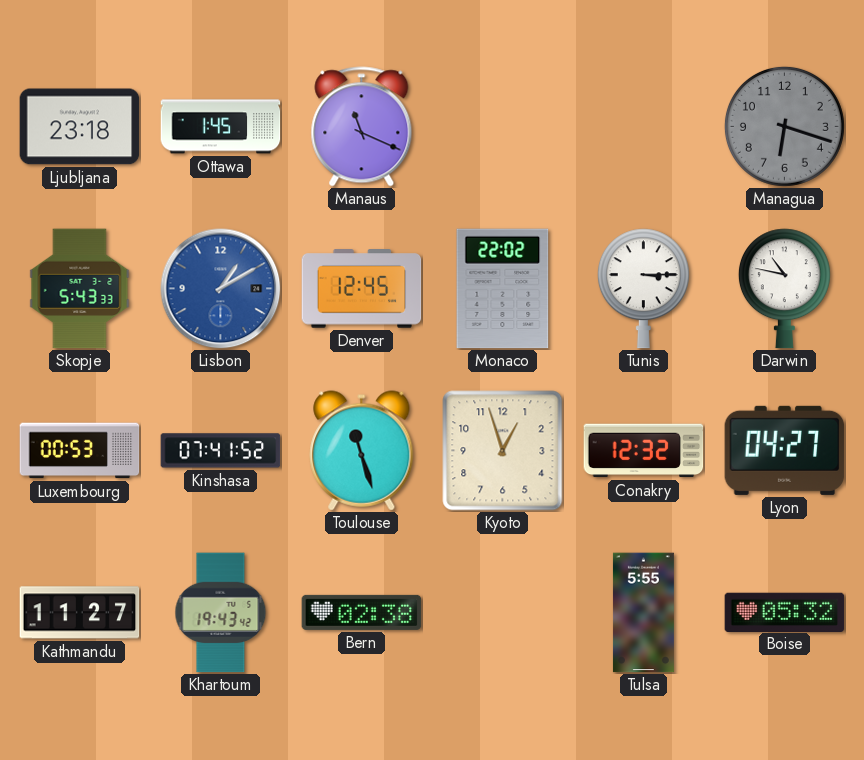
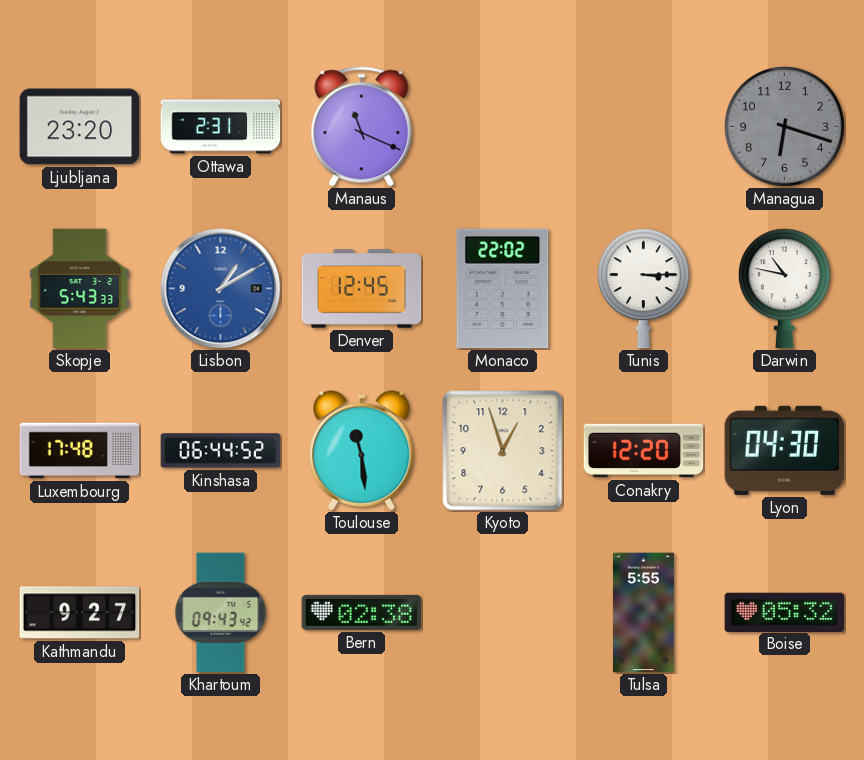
Ljubljana: 23:18 -> 23:20 (80, 127)
Ottawa: 1:45 -> 2:31 (221, 127)
Luxembourg: 00:53 -> 17:48 (80, 451)
Kinshasa: 07:41 -> 06:44 (221, 451)
Toulouse: 11:27 -> 11:29 (362, 451)
Conakry: 12:32 -> 12:20 (644, 451)
Lyon: 04:27 -> 04:30 (785, 450)
Kathmandu: 11:27 -> 9:27 (80, 613)
Khartoum: 19:43 -> 09:43 (221, 613)
